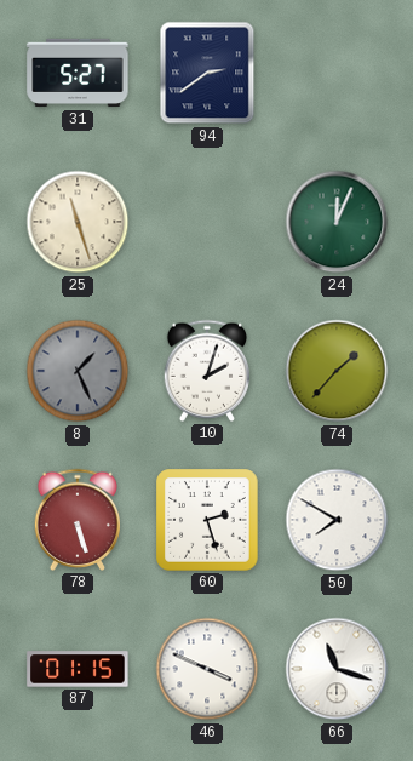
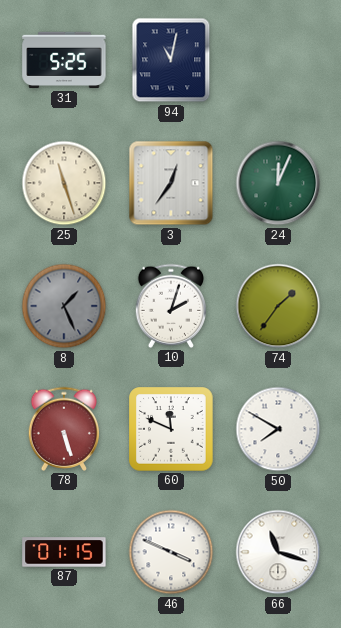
31: 5:27 -> 5:25 (64, 60)
94: 2:39 -> 11:02 (171, 60)
3: none -> 12:36 (171, 183)
74: 1:37 -> 1:36 (278, 306)
60: 2:27 -> 11:49 (171, 429)
